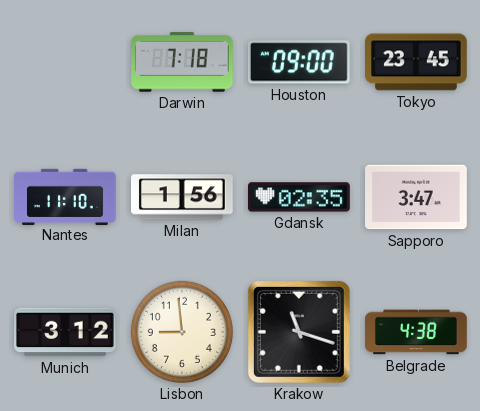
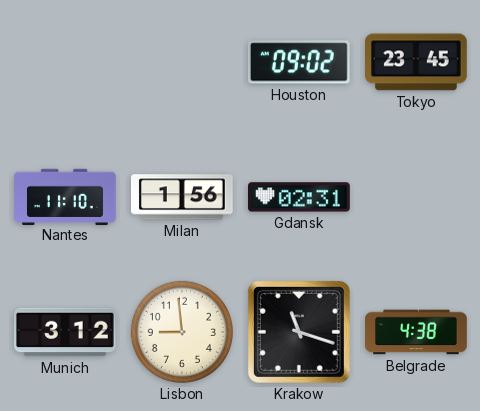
Darwin: 7:18 -> none (183, 62)
Houston: 09:00 -> 09:02 (299, 62)
Gdansk: 02:35 -> 02:31 (300, 197)
Sapporo: 3:47 -> none (417, 197)
